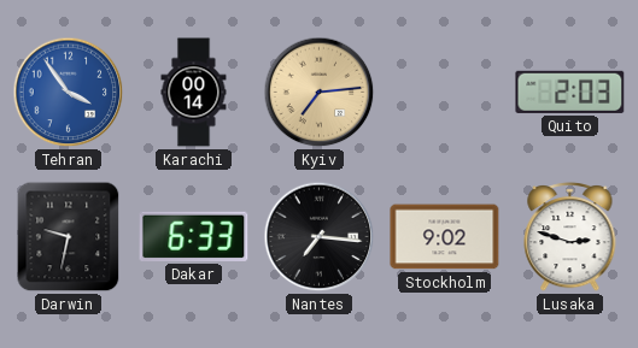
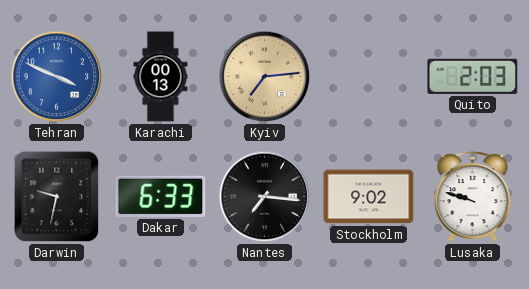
Tehran: 3:54 -> 3:49 (57, 77)
Karachi: 00:14 -> 00:13 (161, 77)
Lusaka: 2:48 -> 9:48 (473, 197)
